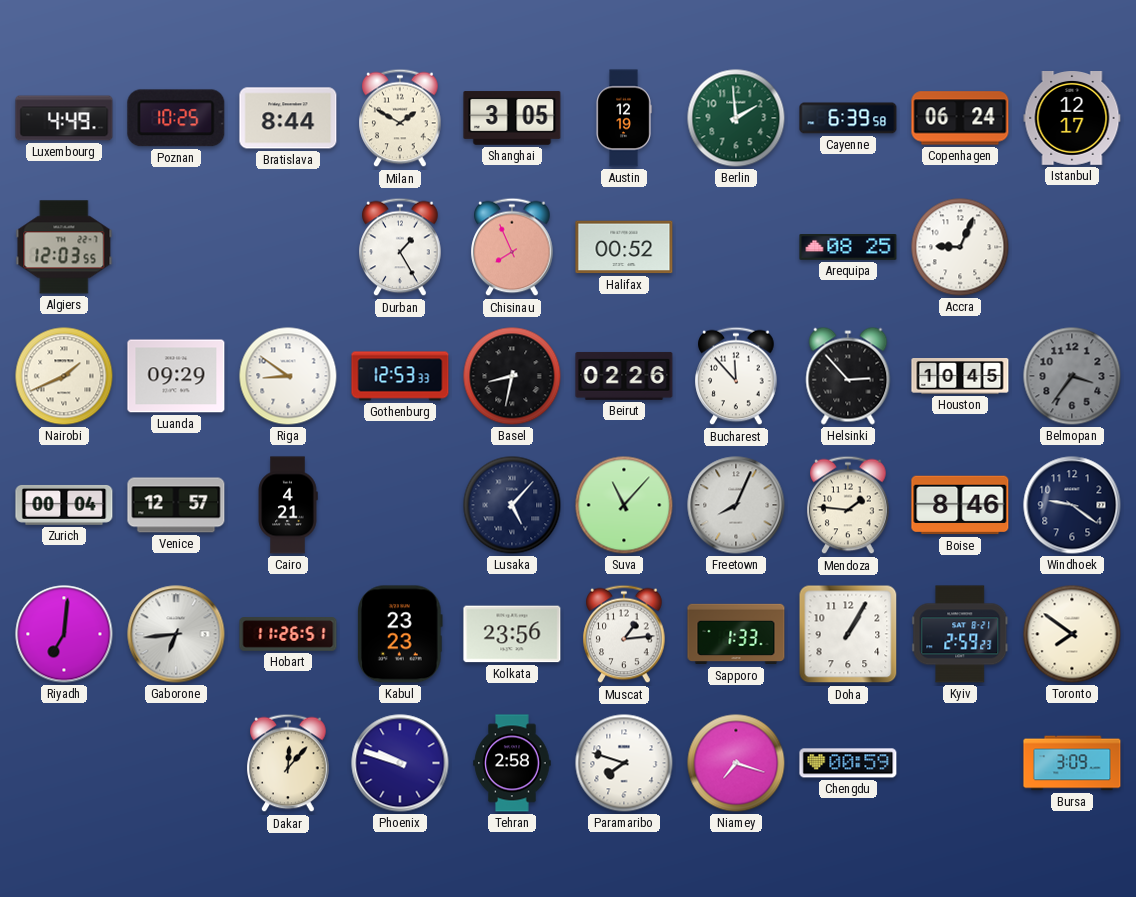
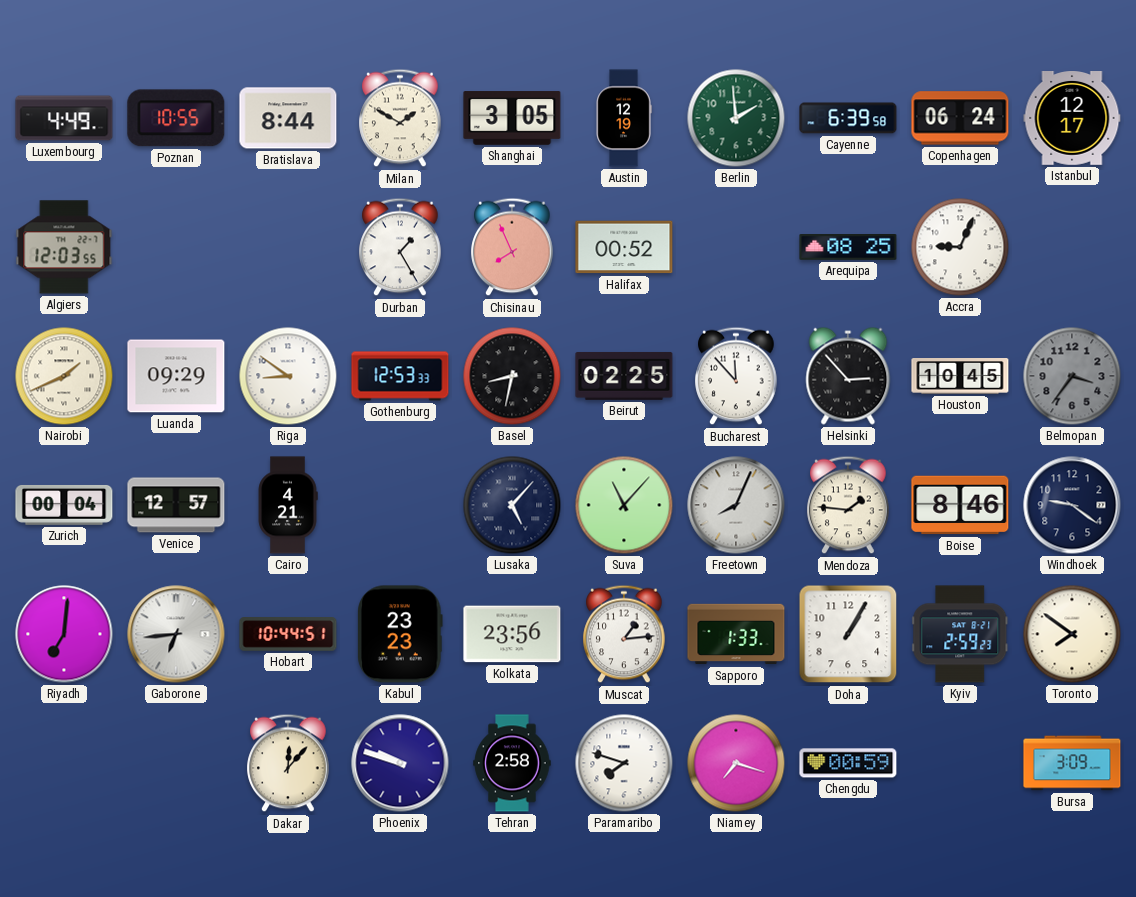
Poznan: 10:25 -> 10:55 (176, 118)
Beirut: 02:26 -> 02:25 (624, 376)
Hobart: 11:26 -> 10:44 (288, 634)
